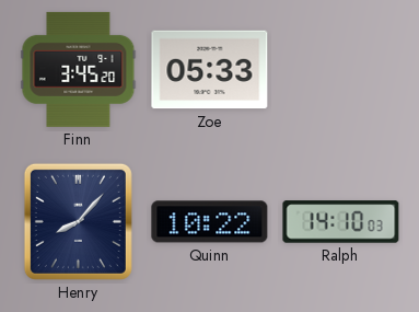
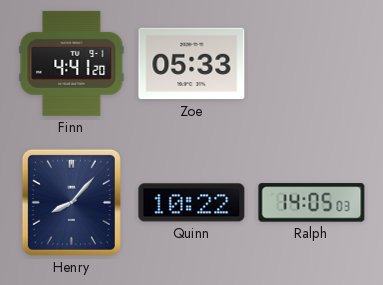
Finn: 3:45 -> 4:41 (72, 63)
Ralph: 14:10 -> 14:05 (312, 203)
